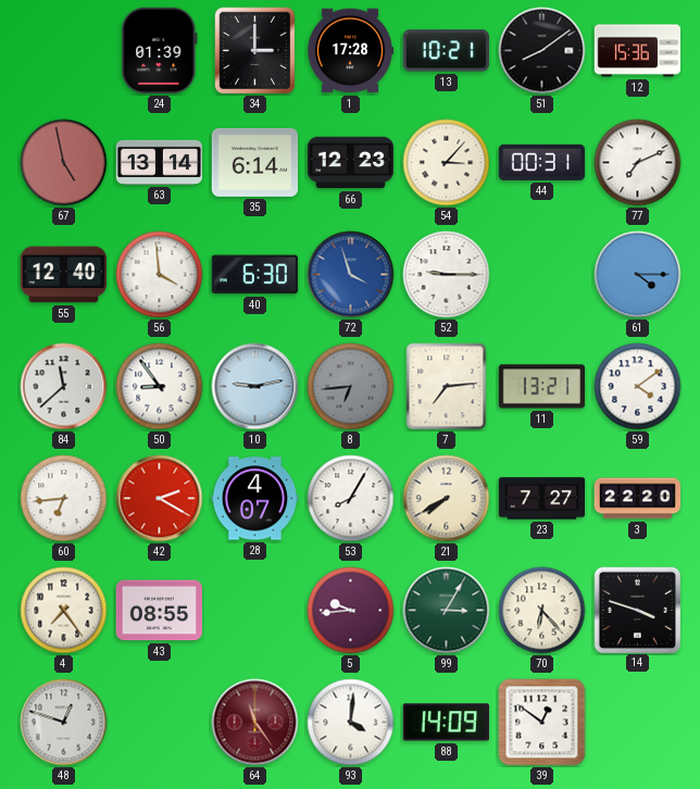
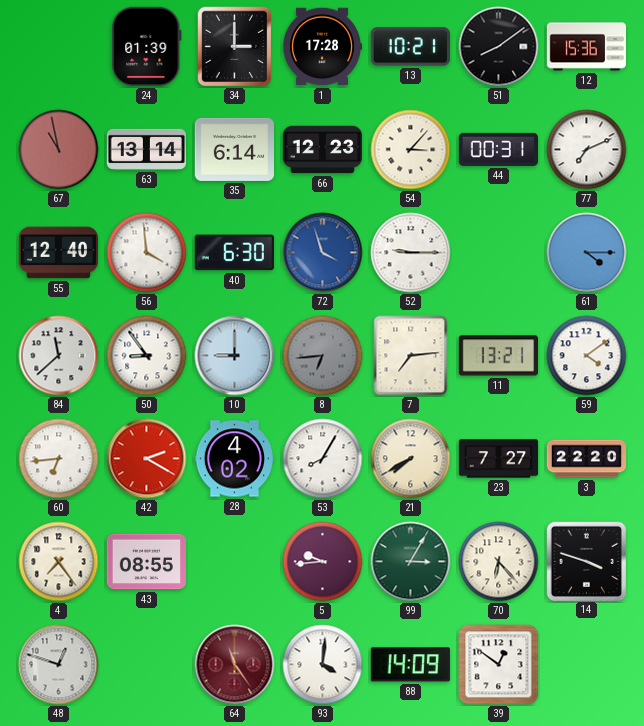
67: 4:58 -> 10:58 (59, 150)
10: 9:13 -> 9:00 (235, 356)
28: 4:07 -> 4:02 (234, 459)
